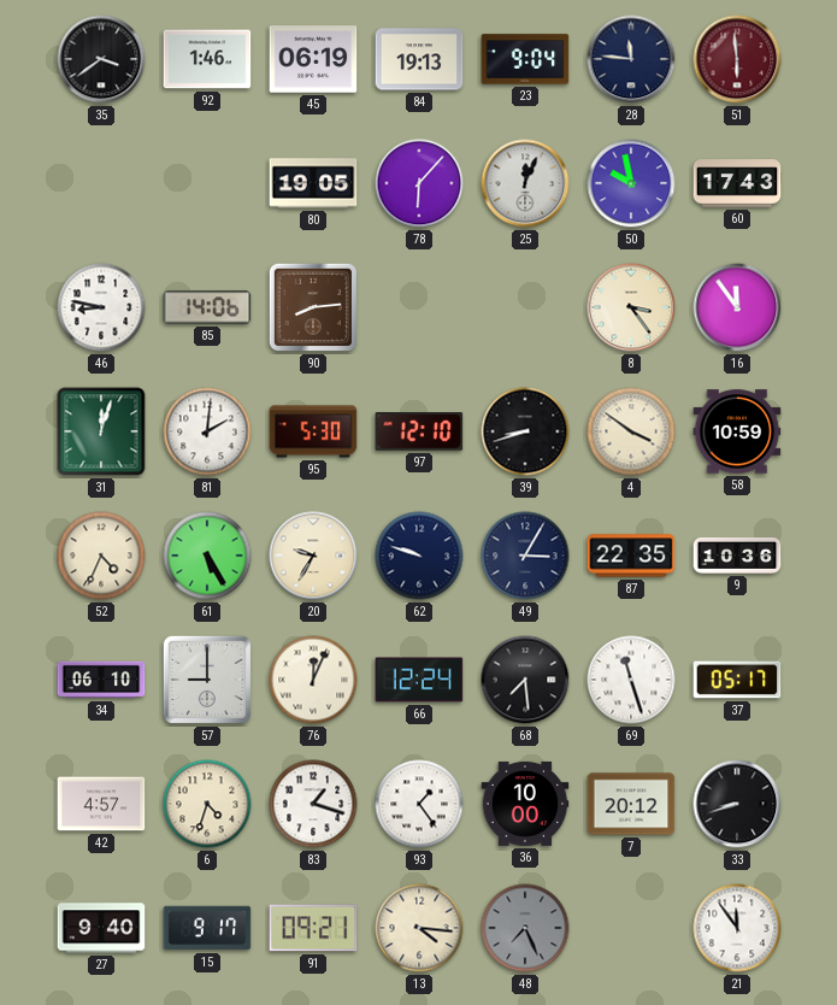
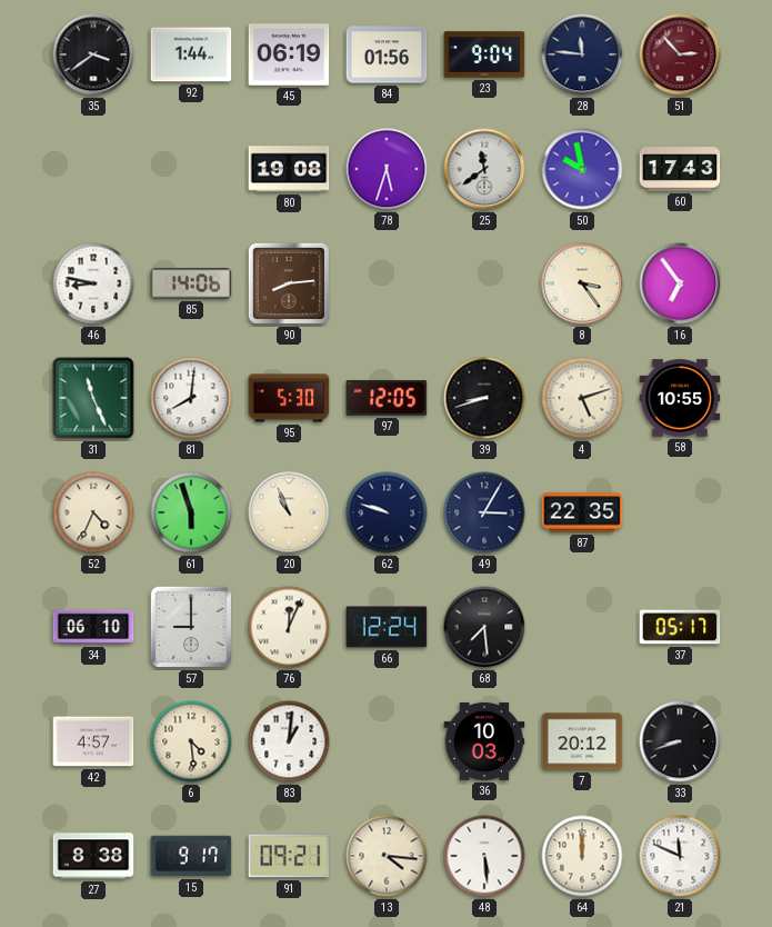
92: 1:46 -> 1:44 (191, 54)
84: 19:13 -> 01:56 (387, 54)
51: 5:59 -> 2:53 (680, 54)
80: 19:05 -> 19:08 (289, 169)
78: 6:07 -> 5:33 (387, 169)
25: 12:04 -> 11:39 (484, 169)
16: 11:54 -> 6:54 (680, 283)
31: 12:03 -> 11:26 (93, 398)
81: 2:01 -> 8:01 (191, 398)
97: 12:10 -> 12:05 (387, 399)
4: 3:51 -> 5:12 (582, 398)
58: 10:59 -> 10:55 (680, 398)
61: 5:25 -> 5:57 (191, 512)
20: 9:35 -> 10:56 (289, 512)
9: 10:36 -> none (737, 556)
69: 11:27 -> none (631, 680)
6: 4:33 -> 4:29 (191, 741)
83: 1:18 -> 1:01 (289, 741)
93: 1:24 -> none (419, 804)
36: 10:00 -> 10:03 (484, 741)
27: 9:40 -> 8:38 (93, 856)
48: 7:26 -> 5:29 (484, 856)
48 dial: grey -> white (484, 856)
64: none -> 12:00 (582, 856)
21: 11:54 -> 11:49 (680, 856)
